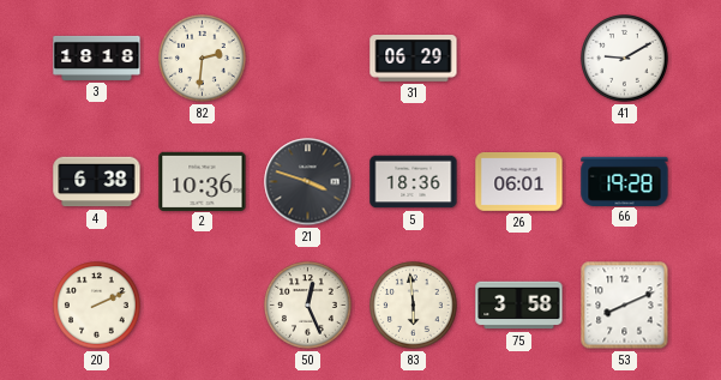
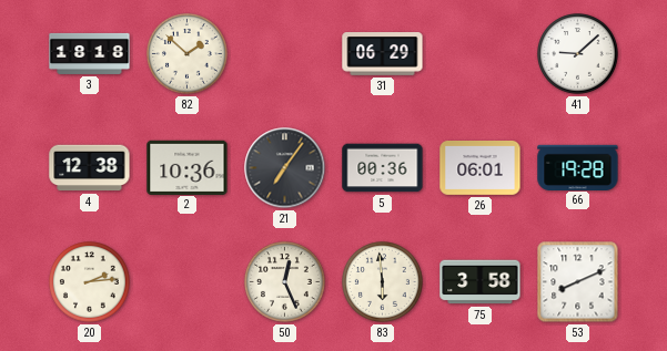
82: 2:31 -> 1:52 (188, 54)
41: 9:10 -> 9:08 (578, 54)
4: 6:38 -> 12:38 (90, 168)
21: 3:48 -> 7:06 (285, 168)
5: 18:36 -> 00:36 (383, 168)
20: 2:11 -> 2:14 (90, 282)
